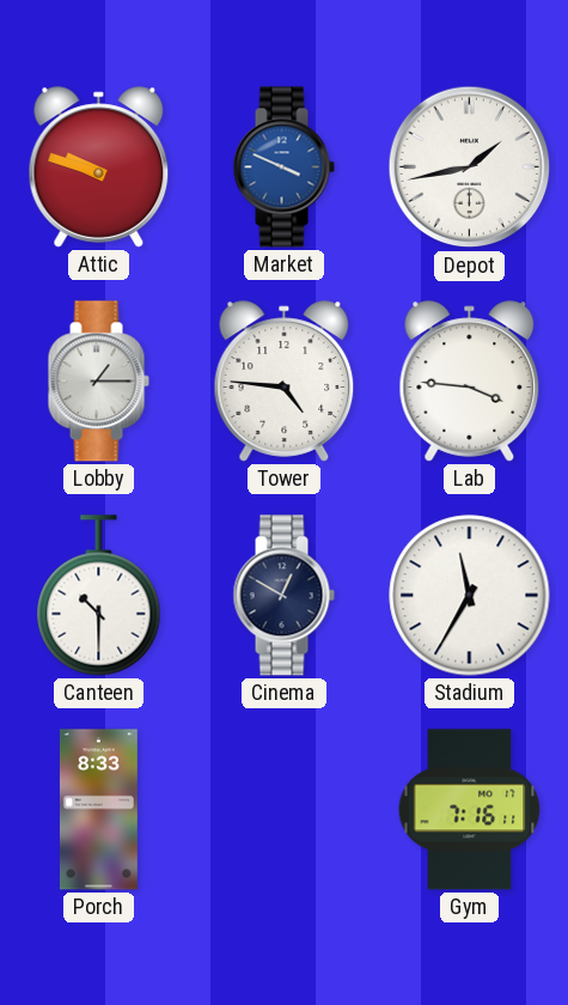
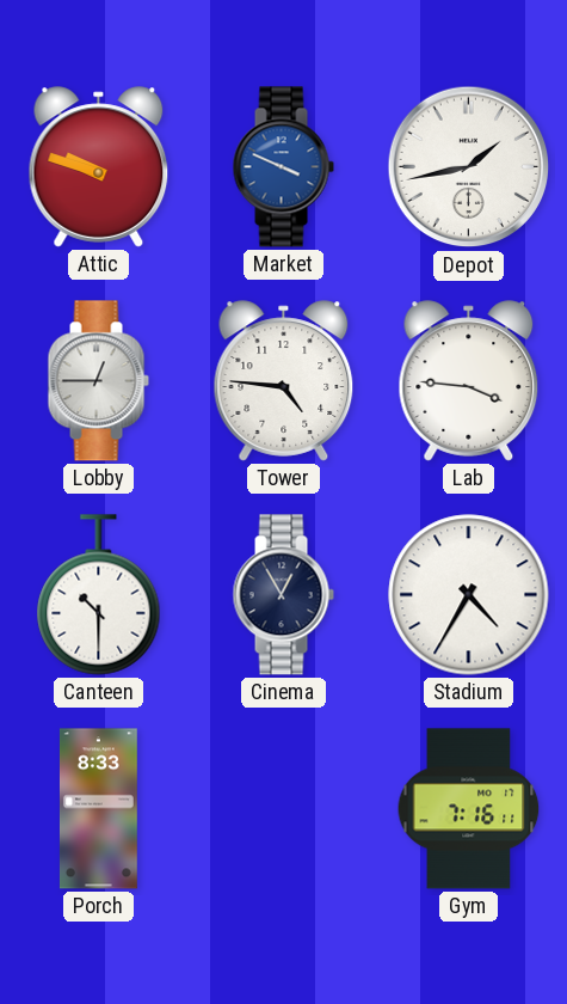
Lobby: 1:15 -> 12:45 (98, 381)
Cinema: 12:50 -> 12:55 (283, 595)
Stadium: 11:35 -> 4:35 (469, 595)
